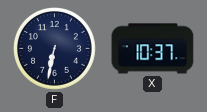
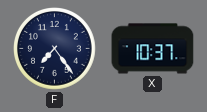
F: 6:32 -> 7:24 (55, 49)
